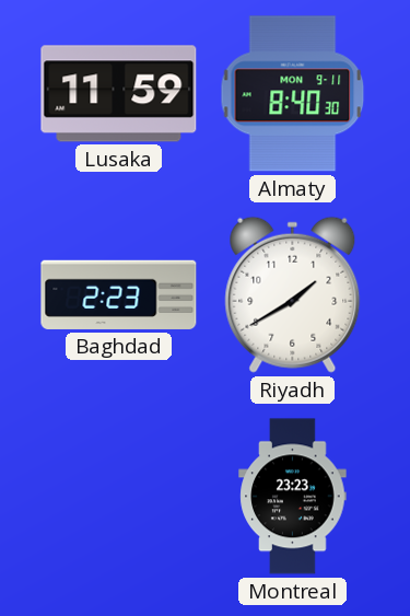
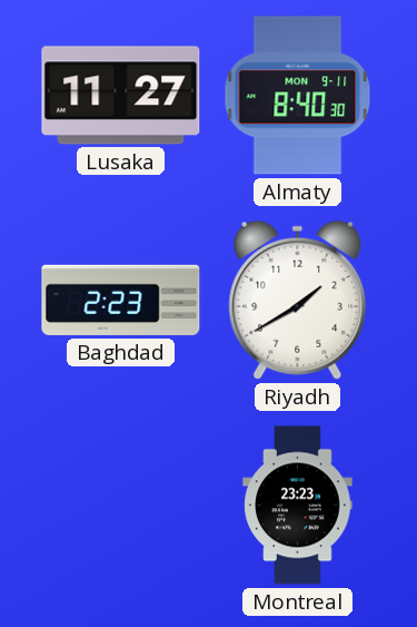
Lusaka: 11:59 -> 11:27 (121, 96)
